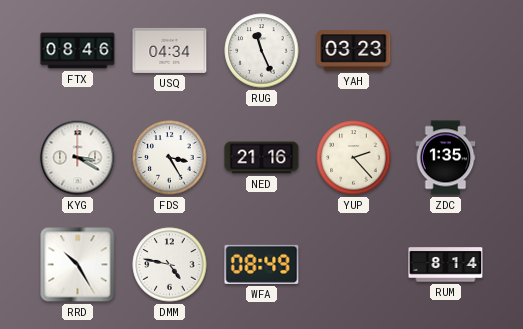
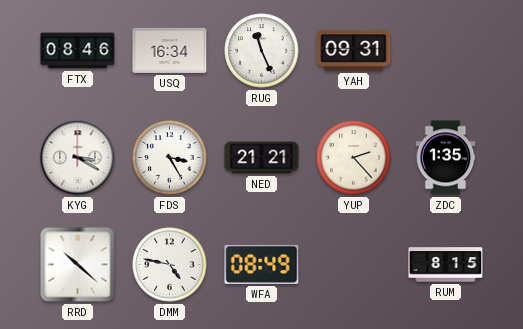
USQ: 04:34 -> 16:34 (170, 50)
YAH: 03:23 -> 09:31 (354, 51)
NED: 21:16 -> 21:21 (262, 158)
RRD: 10:25 -> 10:22 (78, 265)
RUM: 8:14 -> 8:15 (446, 265)
